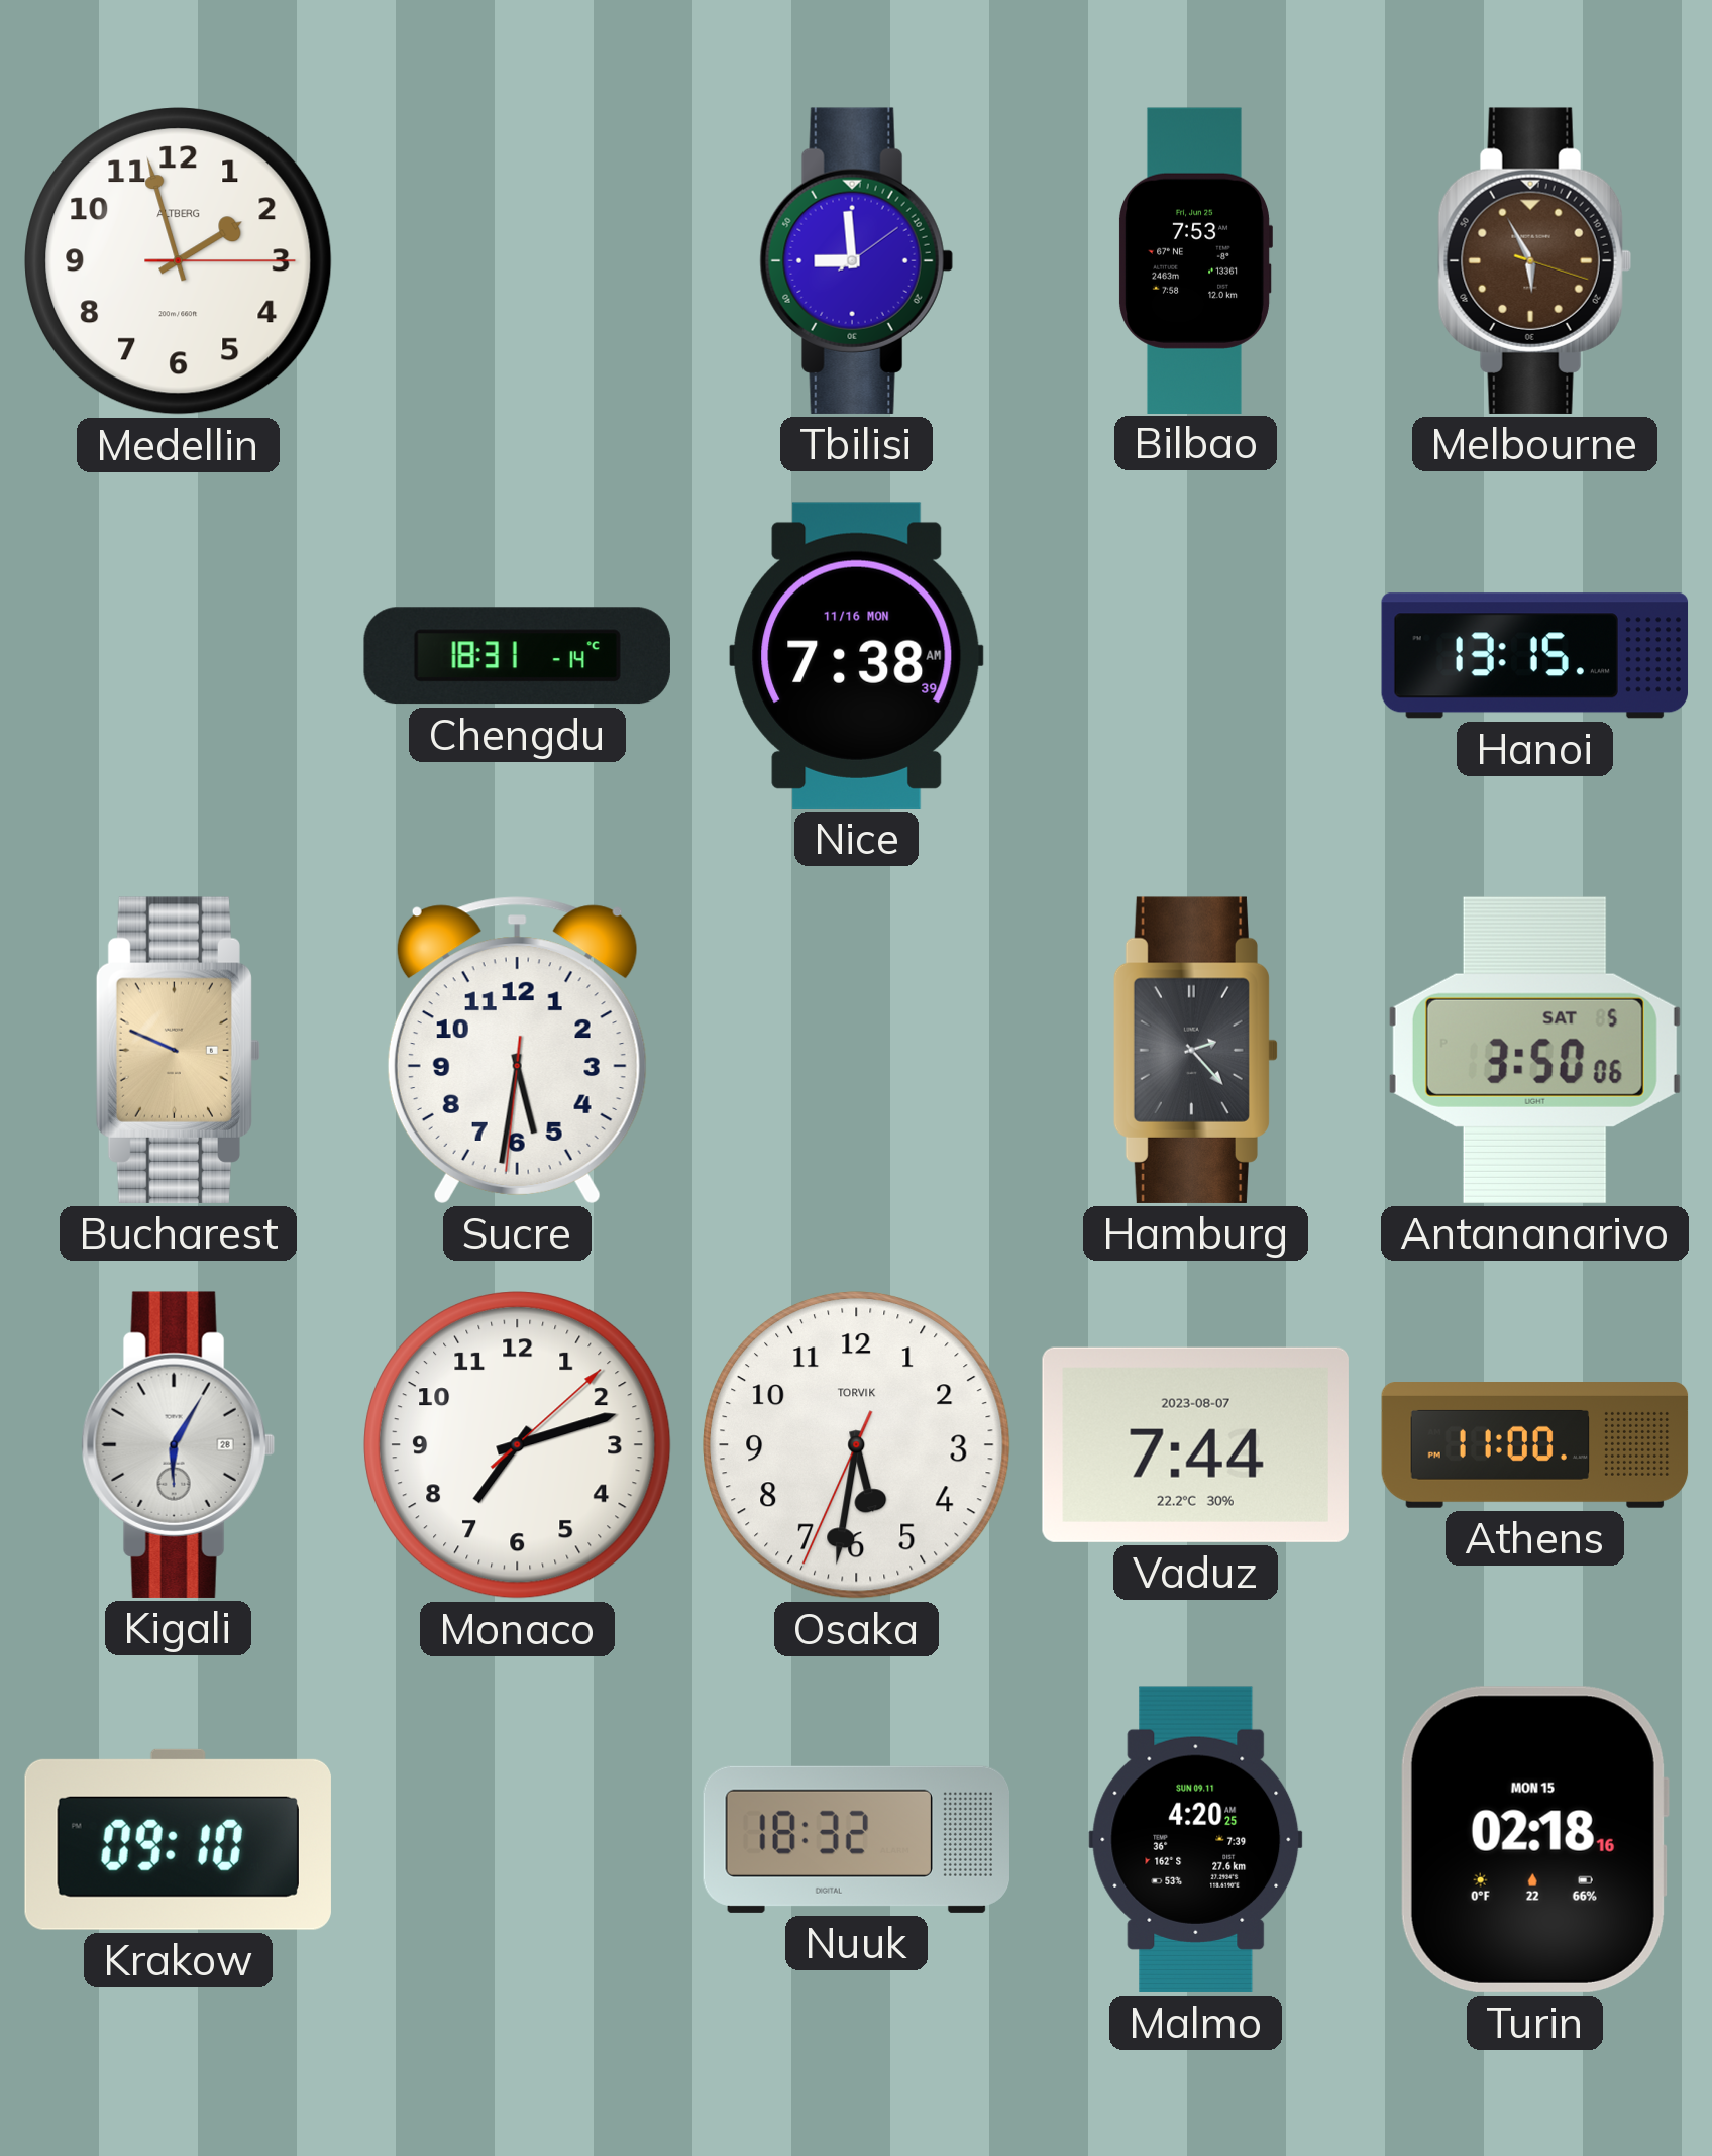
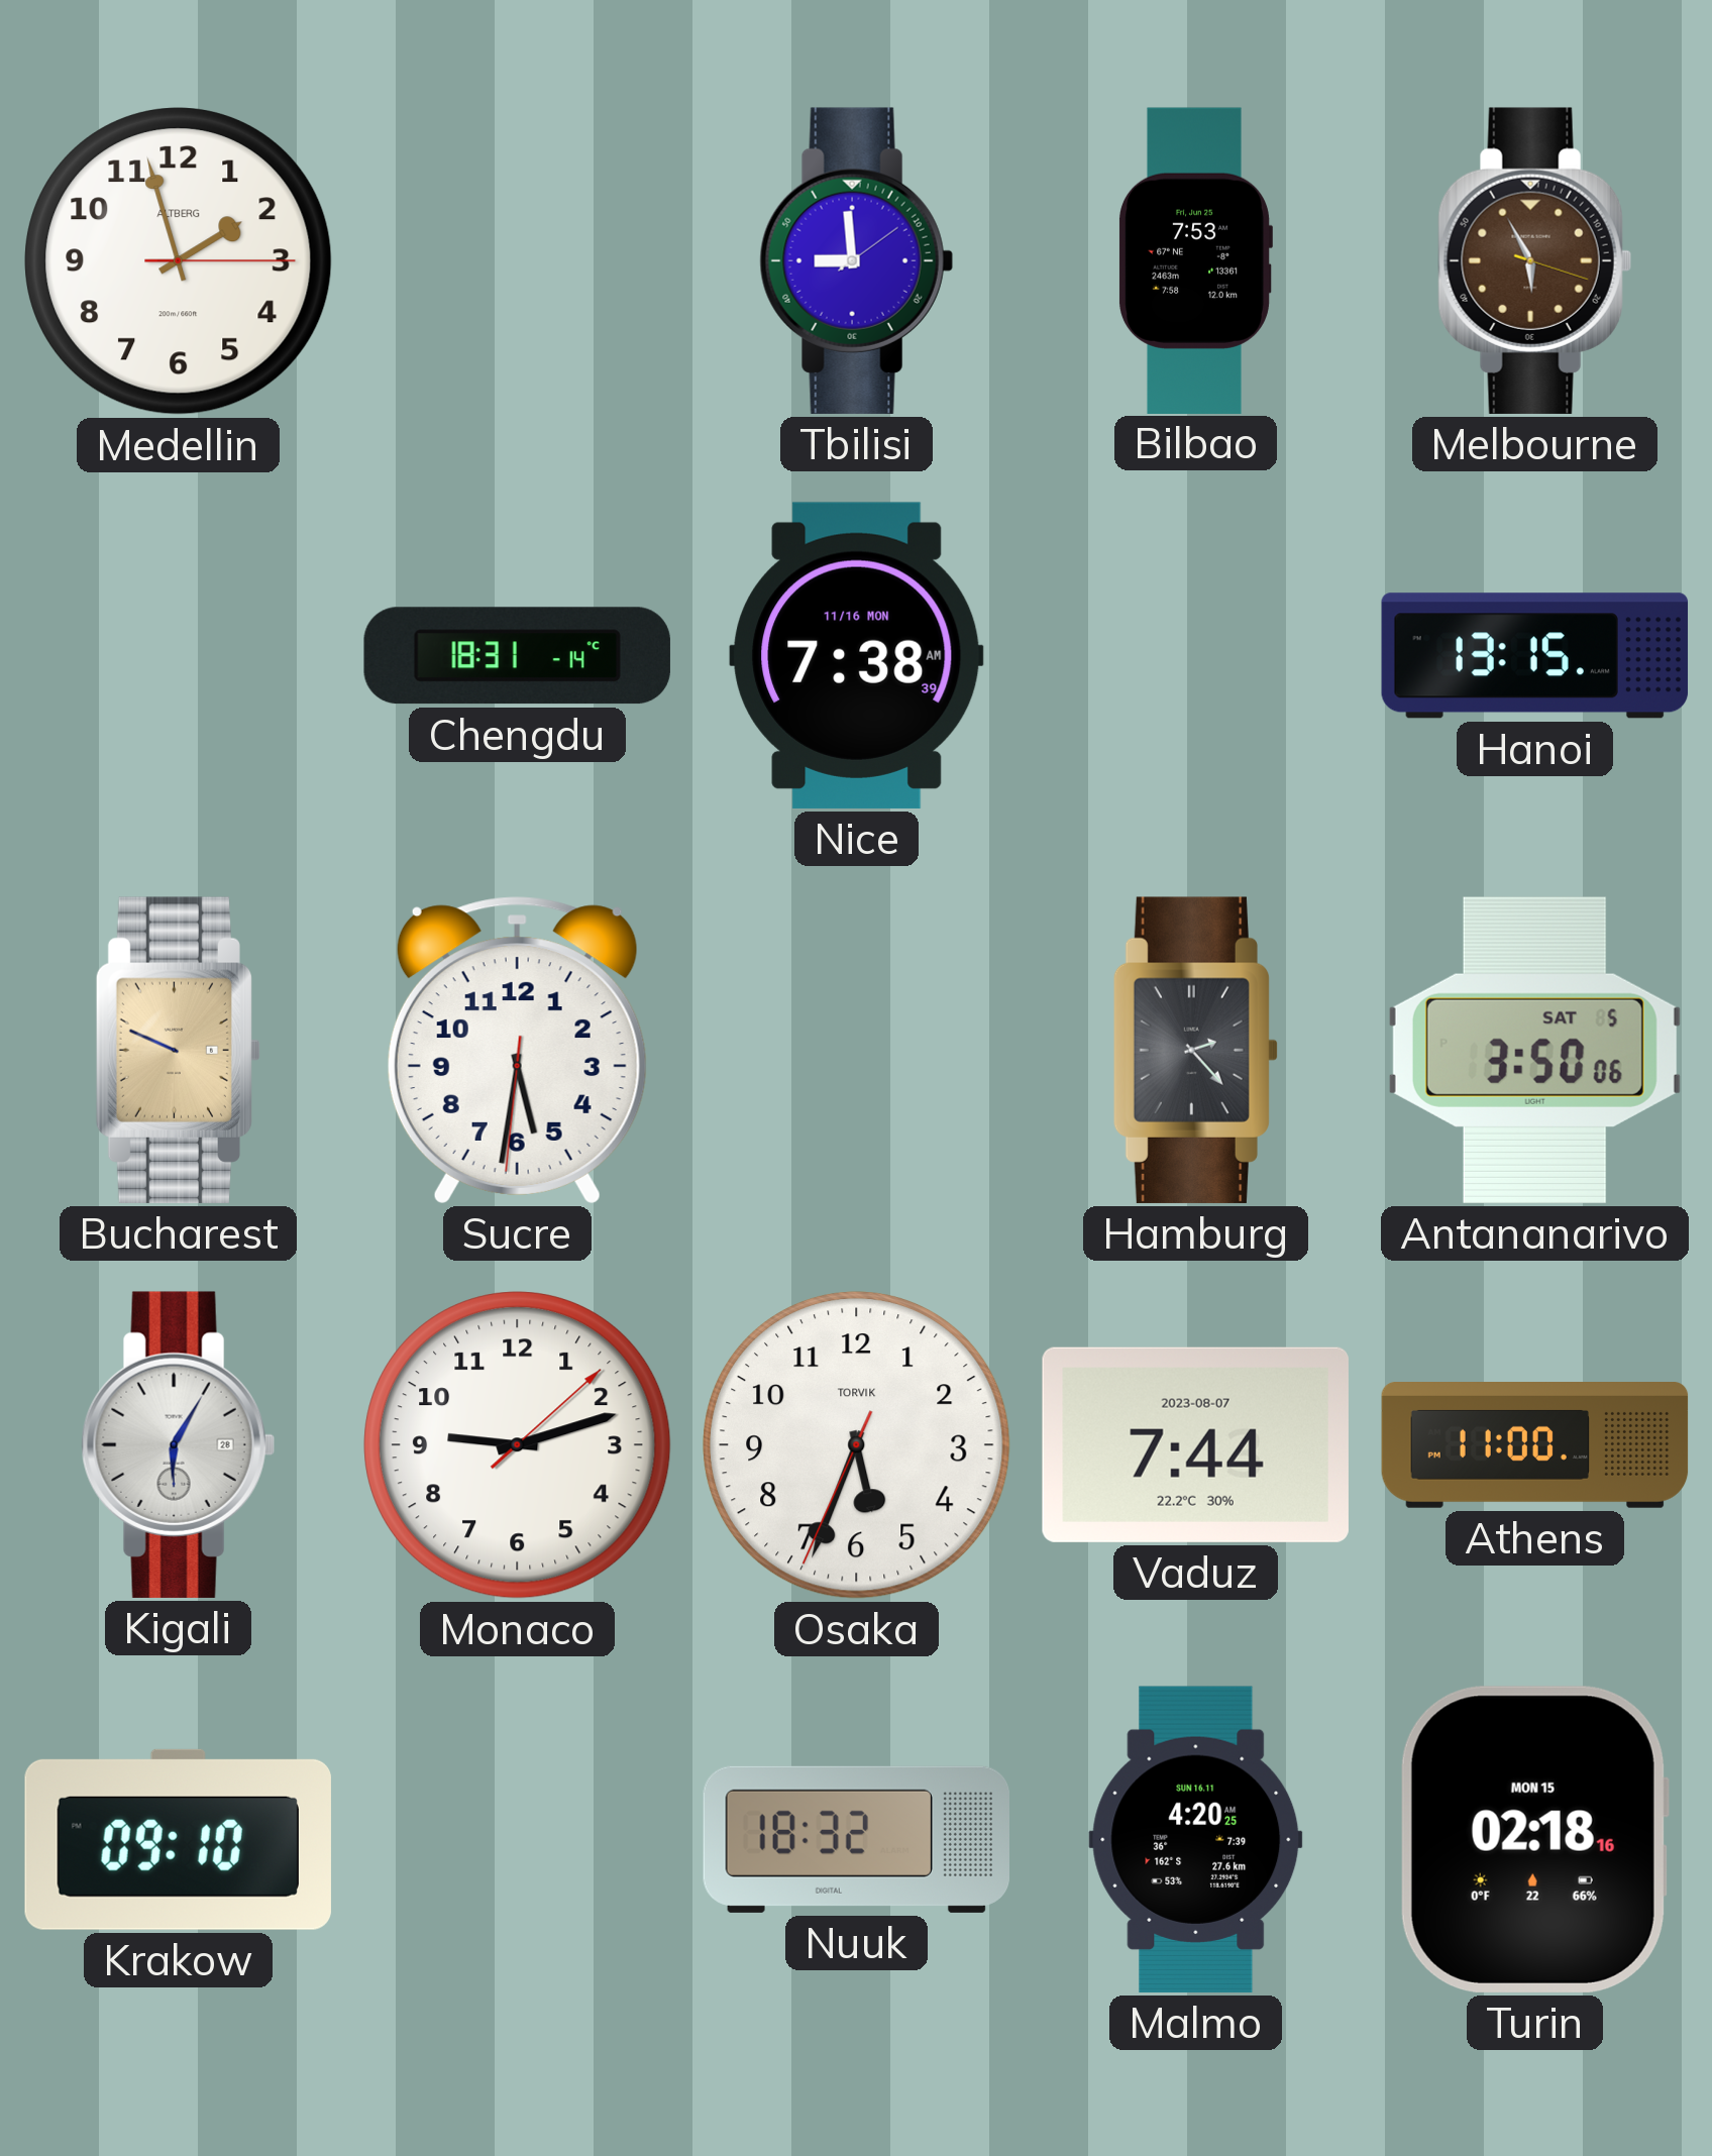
Monaco: 7:12 -> 9:12 (518, 1445)
Osaka: 5:31 -> 5:33 (857, 1445)
Malmo date: SUN 09.11 -> SUN 16.11 (1196, 1839)
